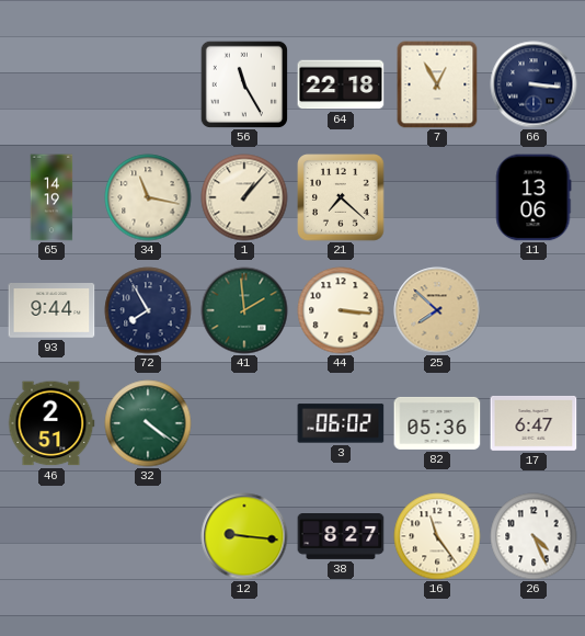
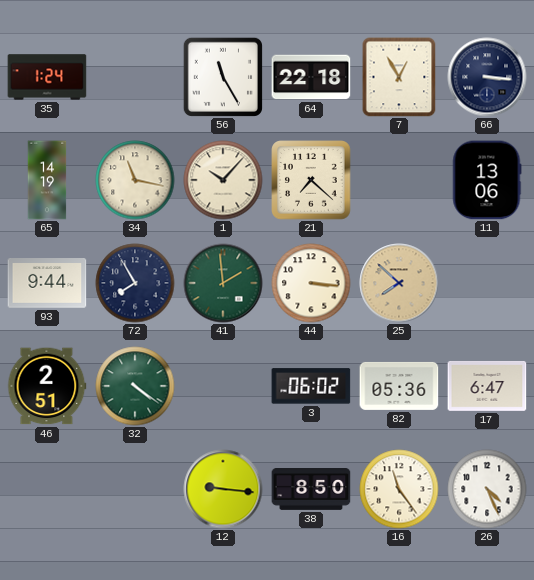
35: none -> 1:24 (47, 77)
1: 1:07 -> 10:07 (223, 180)
38: 8:27 -> 8:50 (311, 490)
